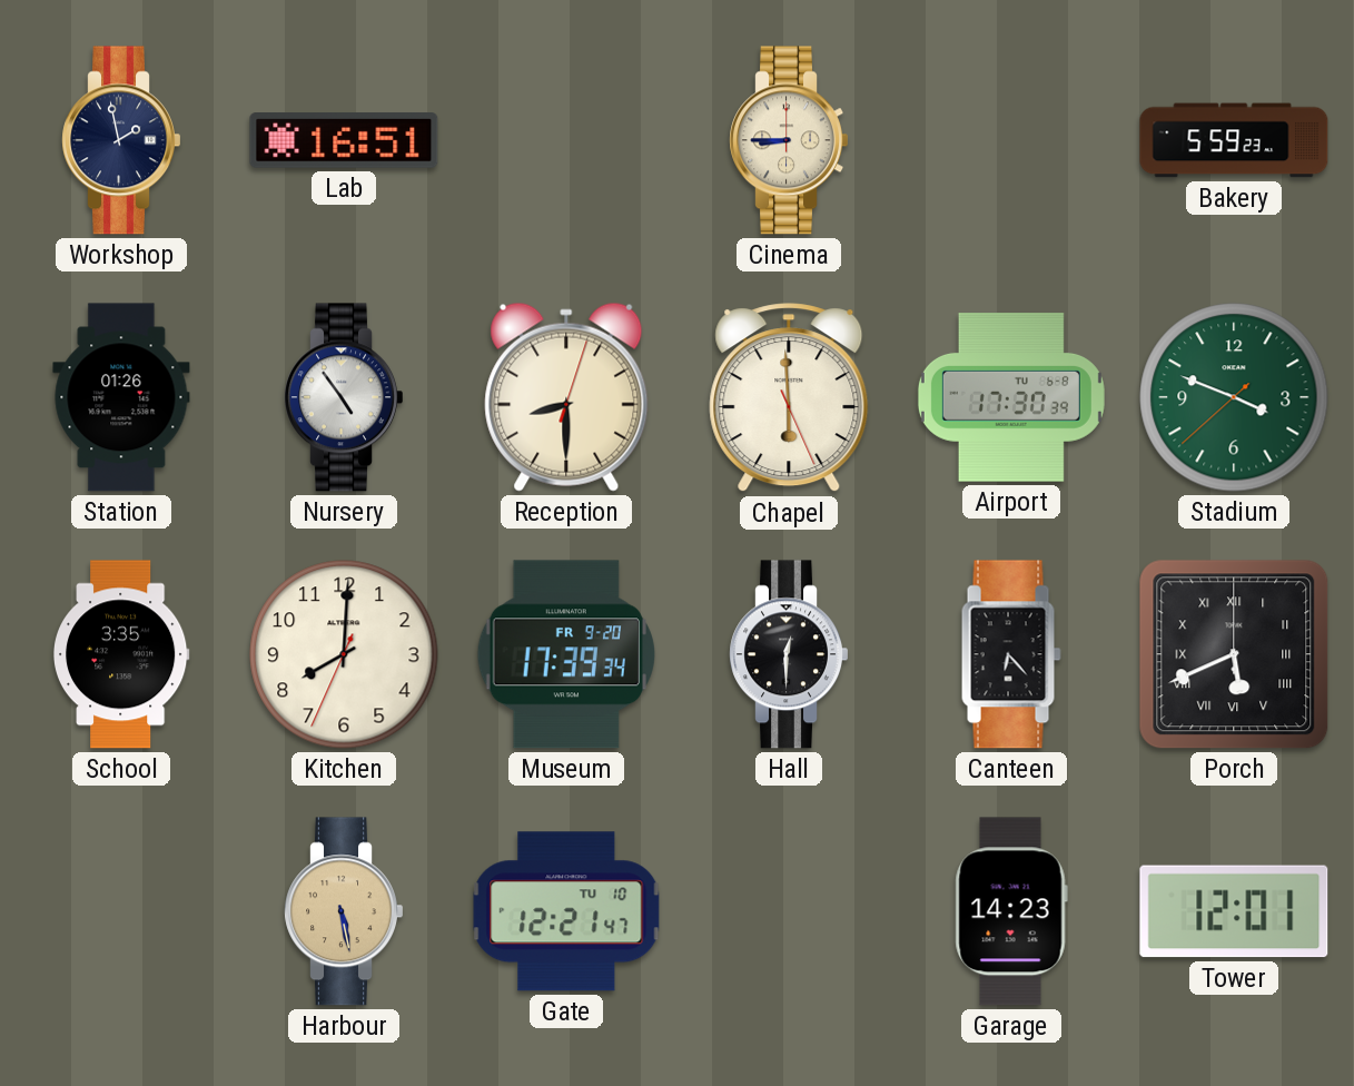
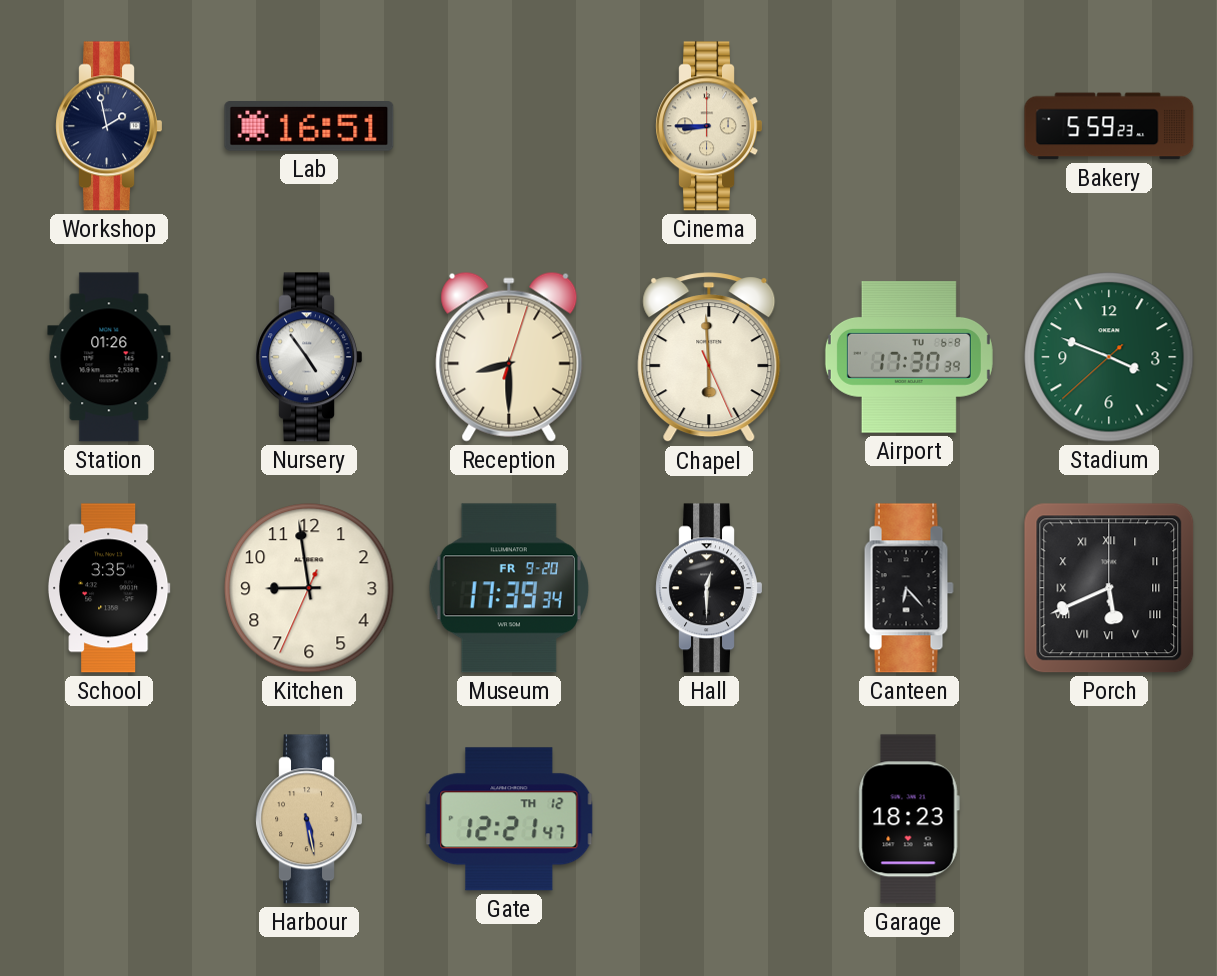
Kitchen: 8:00 -> 8:58 (309, 588)
Gate date: TU 10 -> TH 12 (509, 819)
Garage: 14:23 -> 18:23 (909, 819)
Tower: 12:01 -> none (1234, 911)
